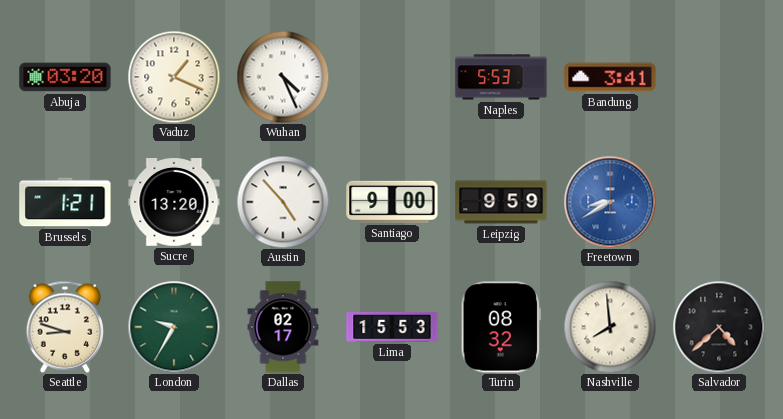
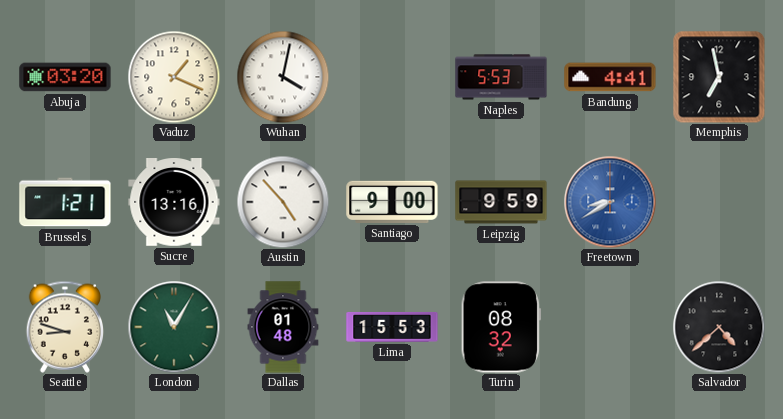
Wuhan: 4:26 -> 4:02 (283, 77)
Bandung: 3:41 -> 4:41 (610, 77)
Memphis: none -> 6:58 (719, 77)
Sucre: 13:20 -> 13:16 (174, 203)
London: 9:35 -> 11:05 (174, 327)
Dallas: 02:17 -> 01:48 (283, 327)
Nashville: 7:59 -> none (610, 327)
